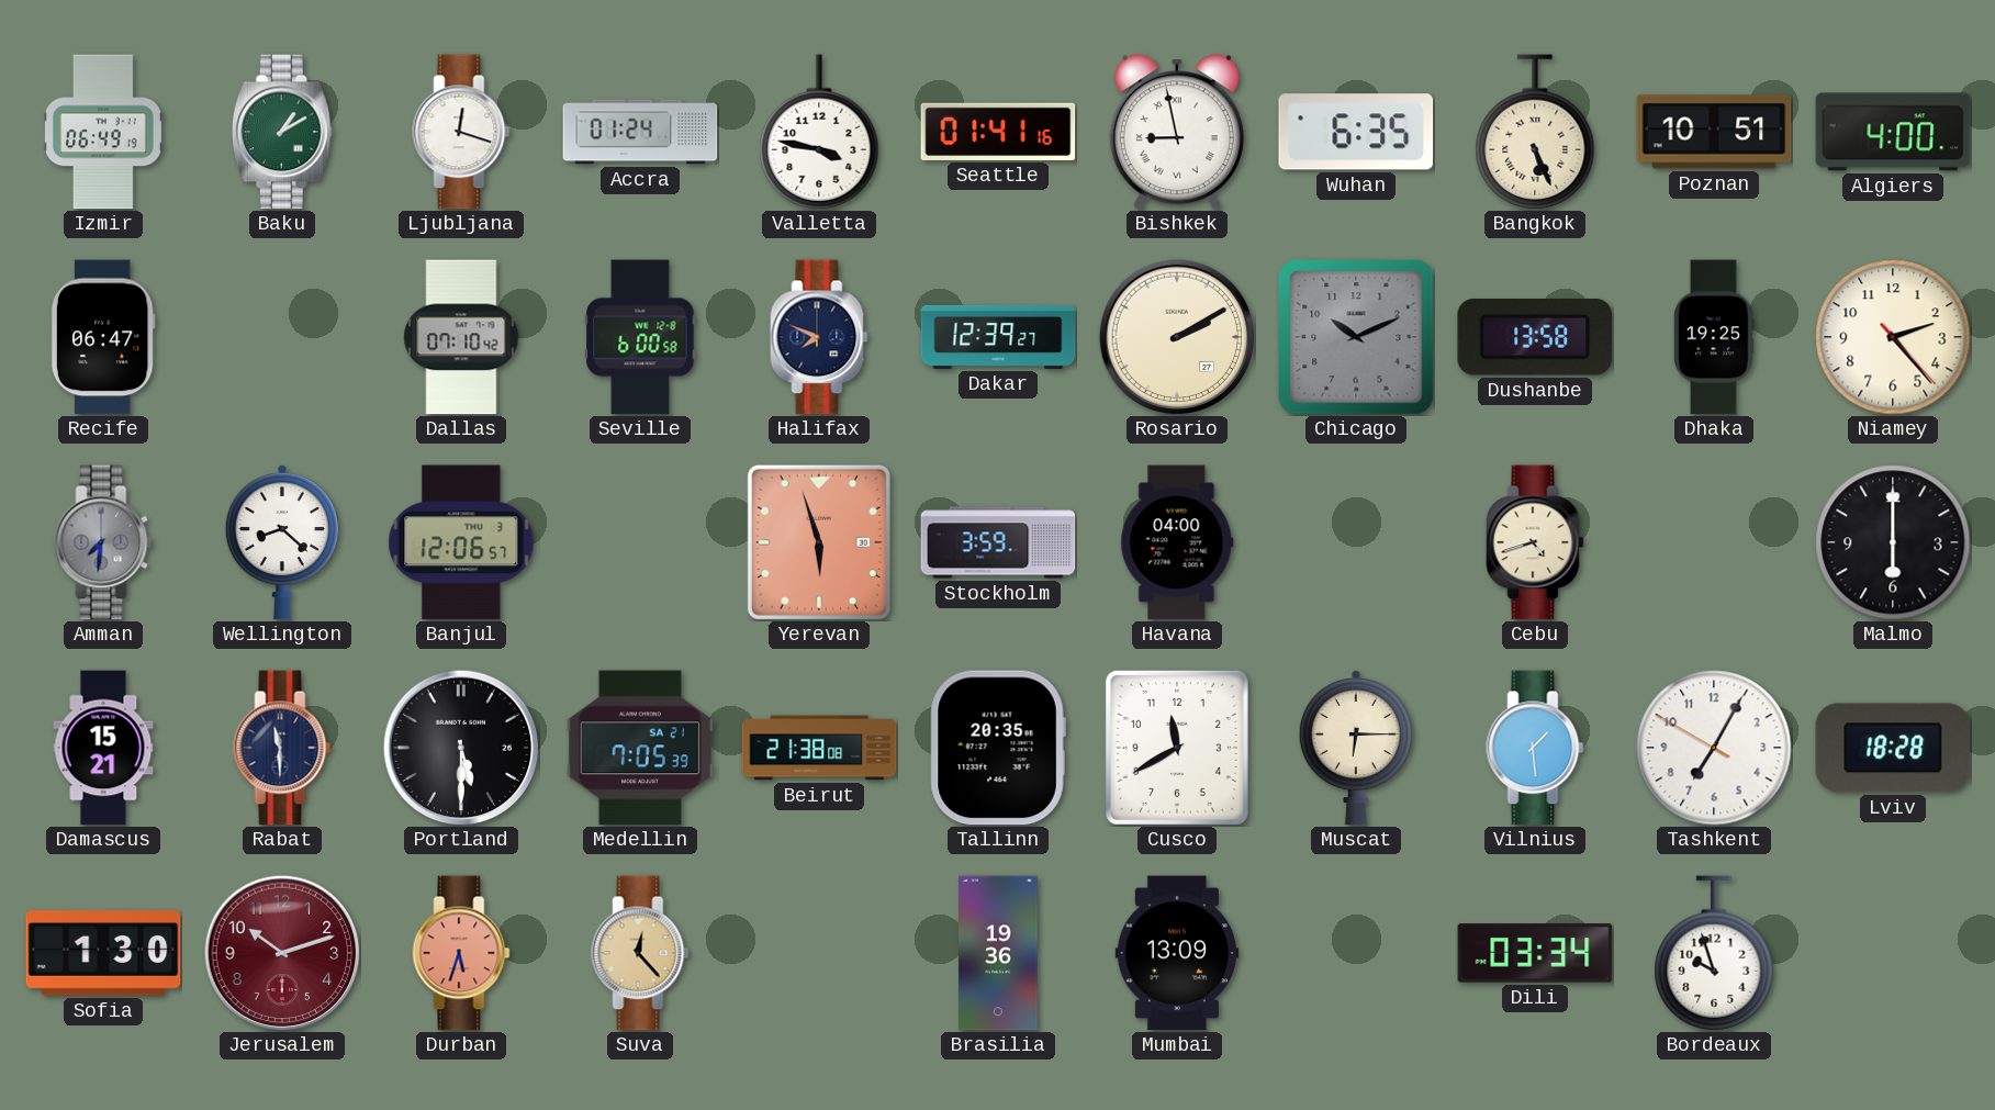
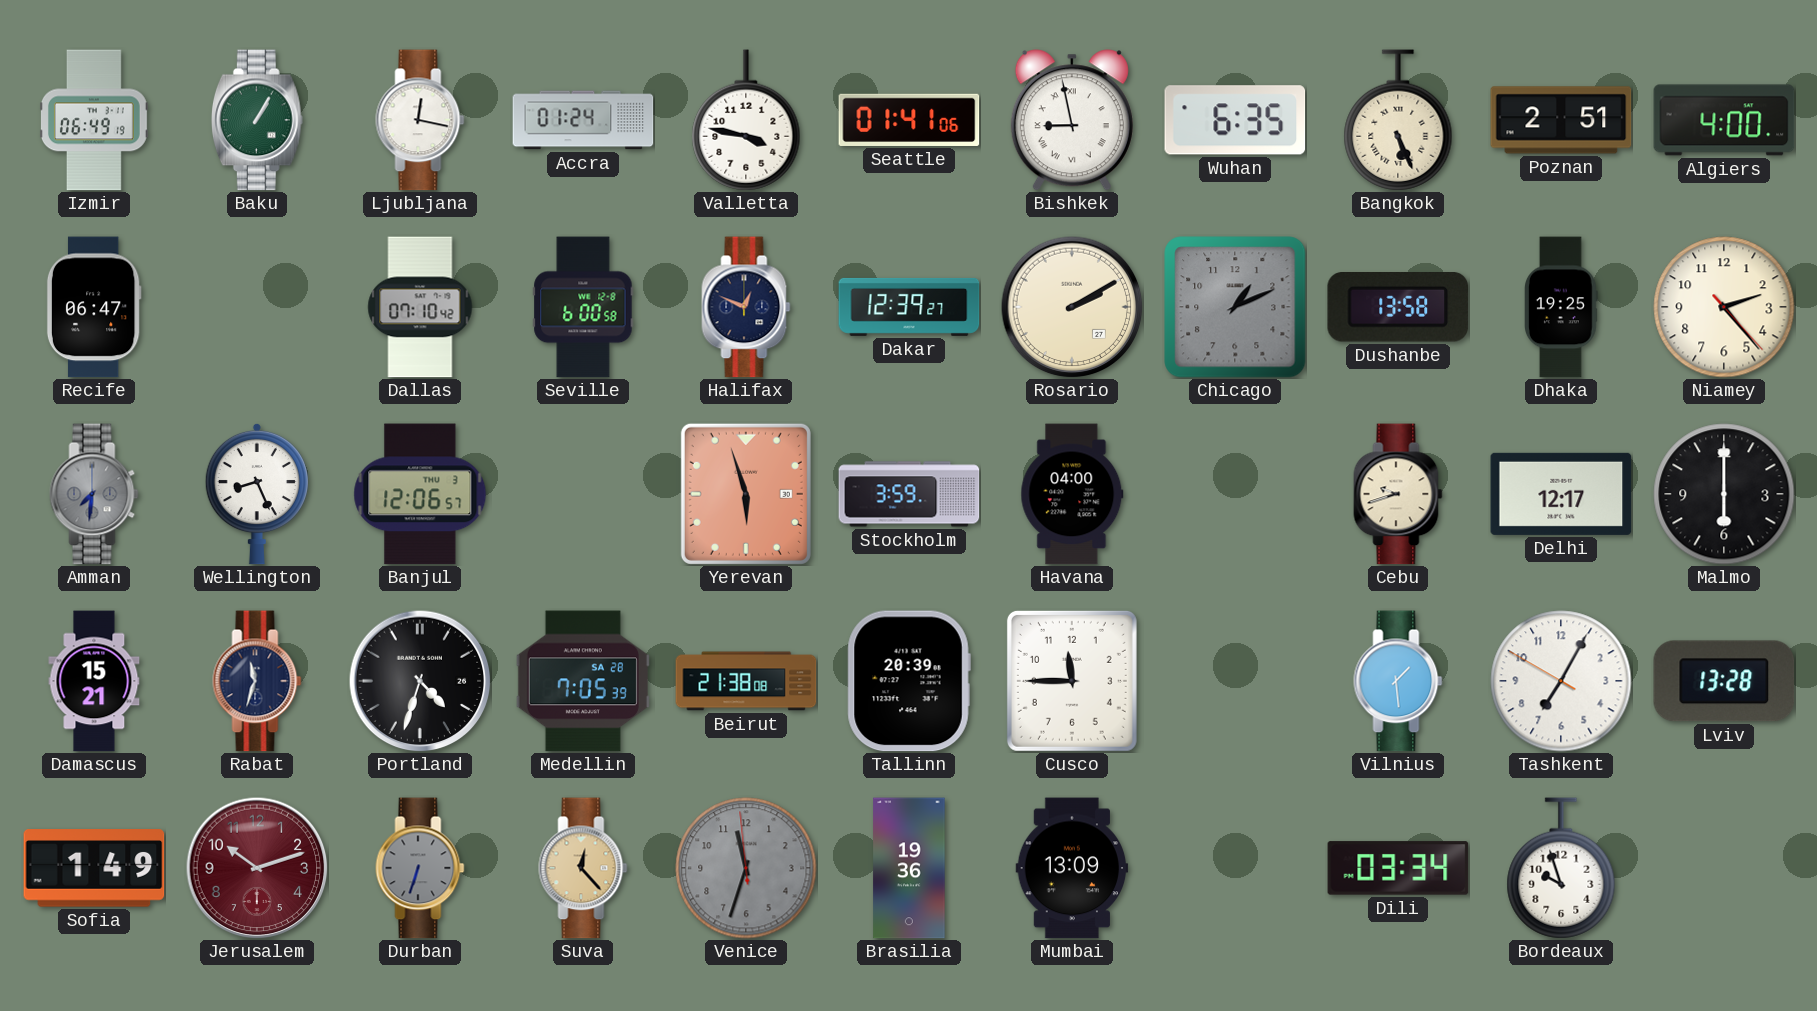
Baku: 1:10 -> 1:05 (257, 120)
Ljubljana: 12:18 -> 12:17 (420, 120)
Seattle: 01:41:16 -> 01:41:06 (909, 120)
Poznan: 10:51 -> 2:51 (1561, 120)
Halifax: 7:49 -> 12:49 (746, 307)
Chicago: 10:11 -> 1:11 (1235, 307)
Wellington: 8:22 -> 8:26 (257, 494)
Cebu: 4:42 -> 9:42 (1398, 494)
Delhi: none -> 12:17 (1561, 494)
Rabat: 11:30 -> 11:33 (257, 681)
Portland: 5:30 -> 4:33 (420, 681)
Medellin date: SA 21 -> SA 28 (583, 681)
Tallinn: 20:35 -> 20:39 (909, 681)
Cusco: 11:40 -> 11:45 (1072, 681)
Muscat: 6:15 -> none (1356, 748)
Lviv: 18:28 -> 13:28 (1724, 681)
Sofia: 1:30 -> 1:49 (94, 868)
Durban: 5:33 -> 6:33 (420, 868)
Durban dial: salmon -> grey (420, 868)
Venice: none -> 11:32 (746, 868)
